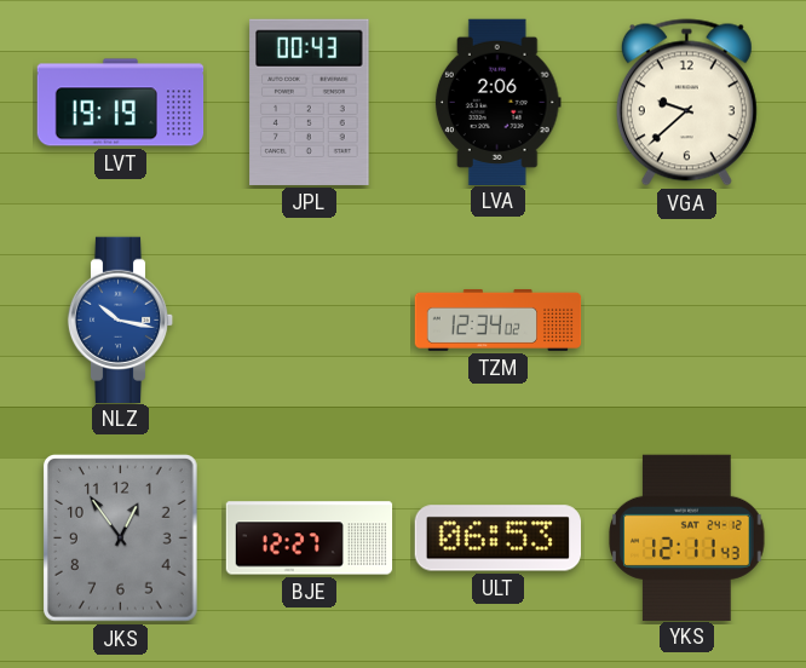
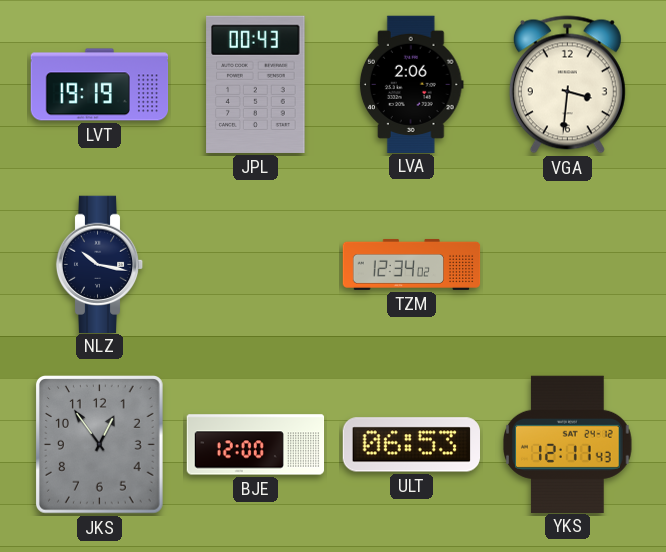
VGA: 9:38 -> 3:31 (567, 85)
NLZ dial: blue -> navy (100, 264)
BJE: 12:27 -> 12:00 (256, 445)
